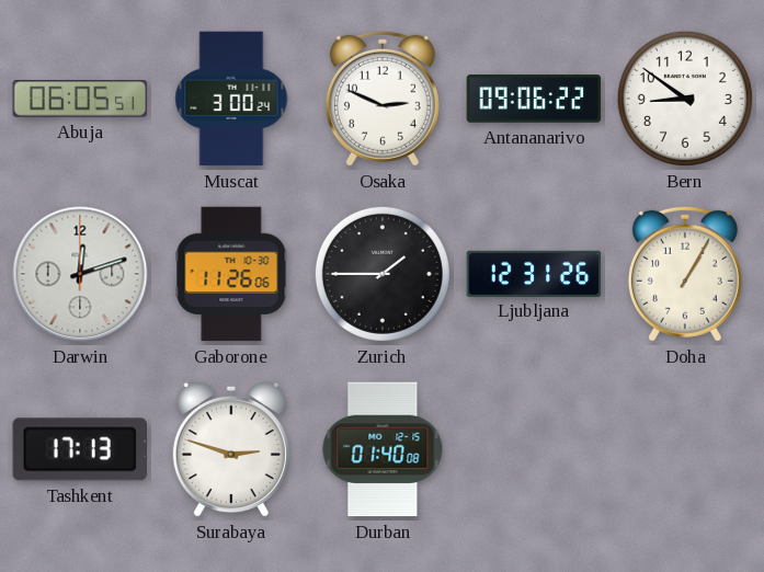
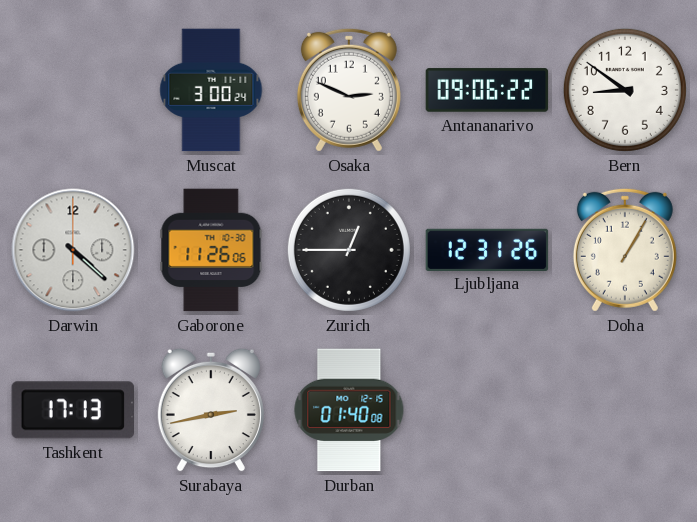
Abuja: 06:05 -> none (80, 99)
Darwin: 12:12 -> 4:22 (73, 250)
Zurich: 1:45 -> 12:45 (349, 250)
Surabaya: 2:48 -> 2:43 (211, 410)
